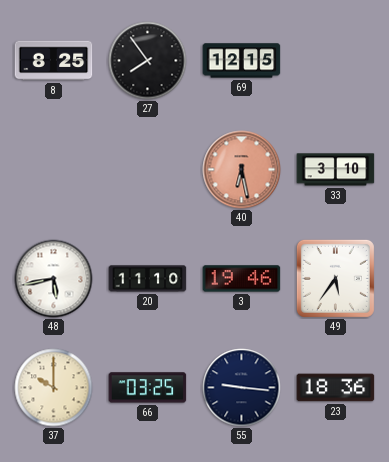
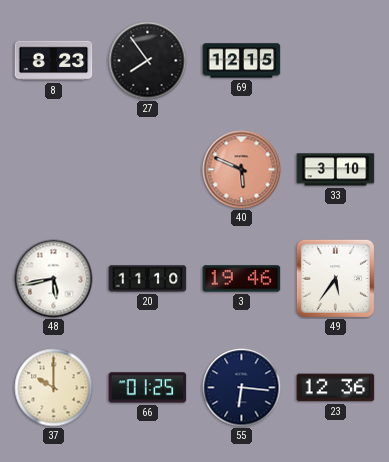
8: 8:25 -> 8:23 (54, 61)
40: 6:28 -> 5:49 (242, 170)
66: 03:25 -> 01:25 (148, 388)
55: 9:16 -> 6:16 (242, 388)
23: 18:36 -> 12:36 (336, 388)
